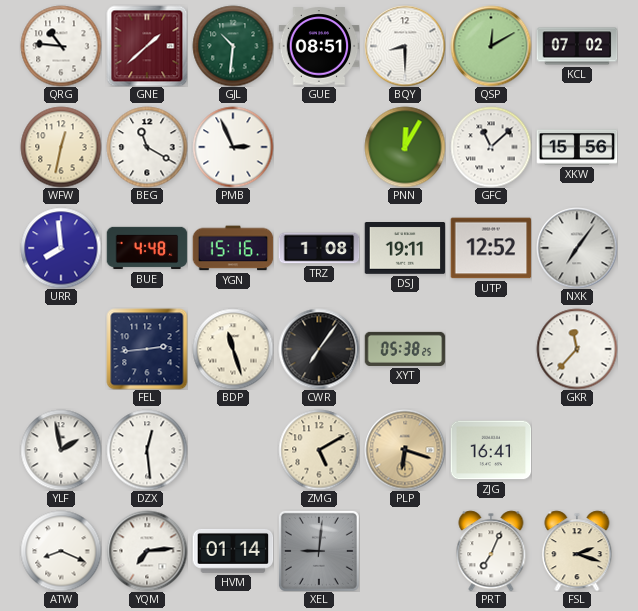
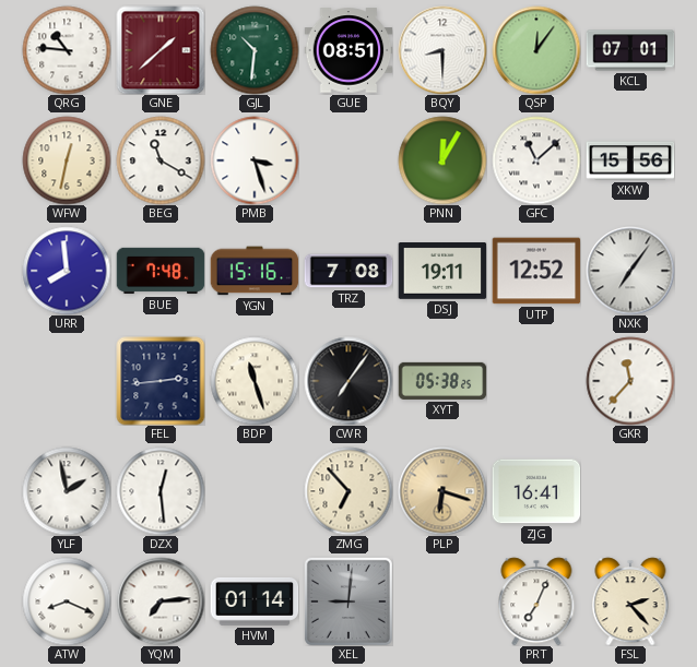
QSP: 12:10 -> 12:06 (536, 50)
KCL: 07:02 -> 07:01 (630, 50)
PMB: 2:56 -> 3:27 (255, 160)
BUE: 4:48 -> 7:48 (161, 271)
TRZ: 1:08 -> 7:08 (349, 271)
ZMG: 5:10 -> 6:53 (349, 491)
FSL: 2:18 -> 2:23 (630, 602)
